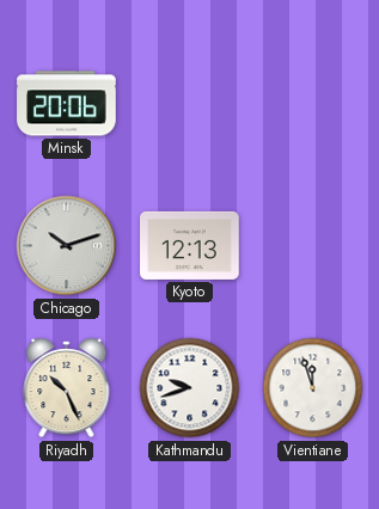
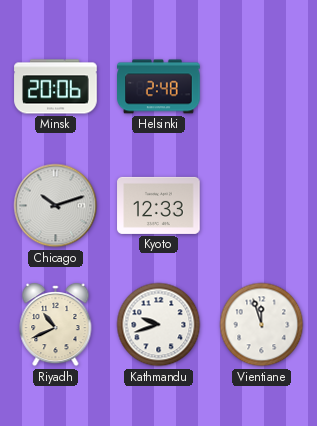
Helsinki: none -> 2:48 (159, 87)
Kyoto: 12:13 -> 12:33 (159, 205)
Riyadh: 10:26 -> 10:41 (56, 326)
